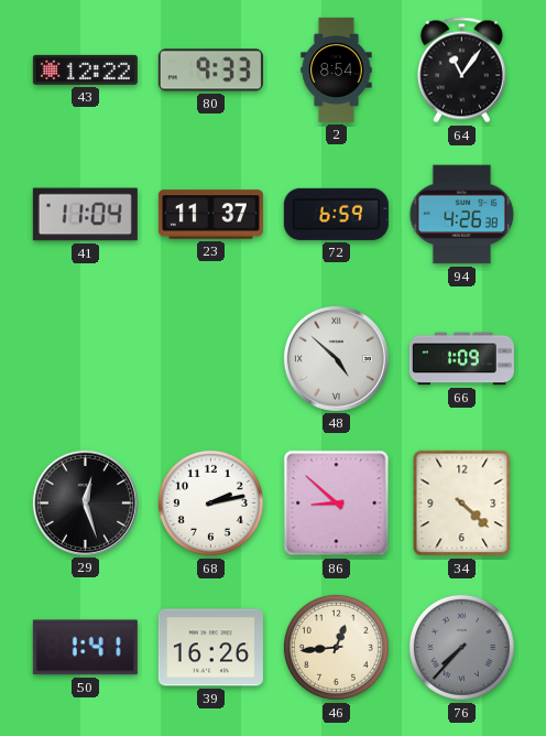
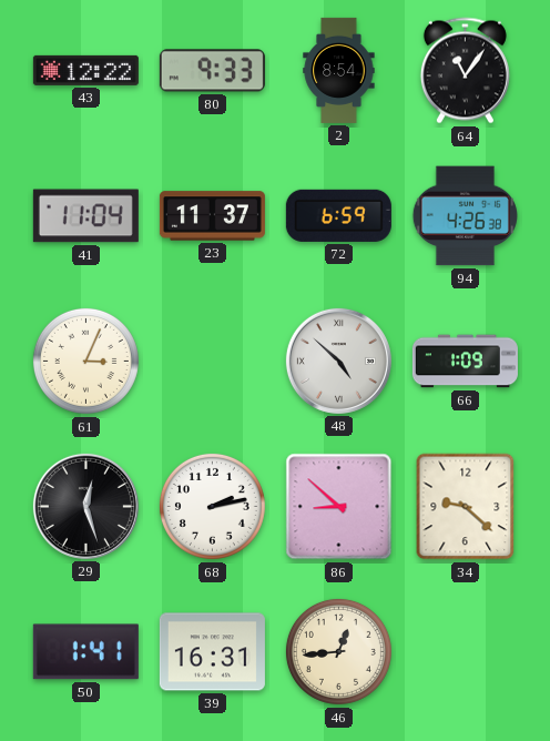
61: none -> 3:04 (85, 361)
34: 4:22 -> 9:22 (466, 507)
39: 16:26 -> 16:31 (212, 652)
76: 7:37 -> none (461, 647)
